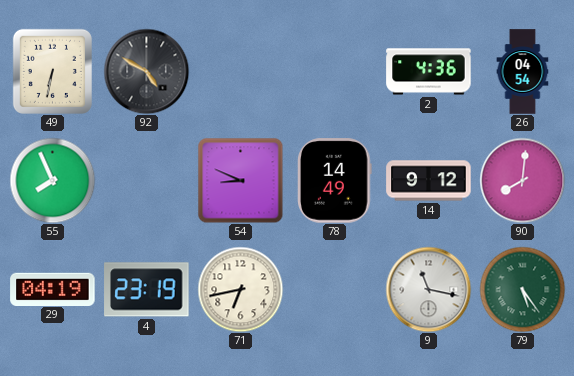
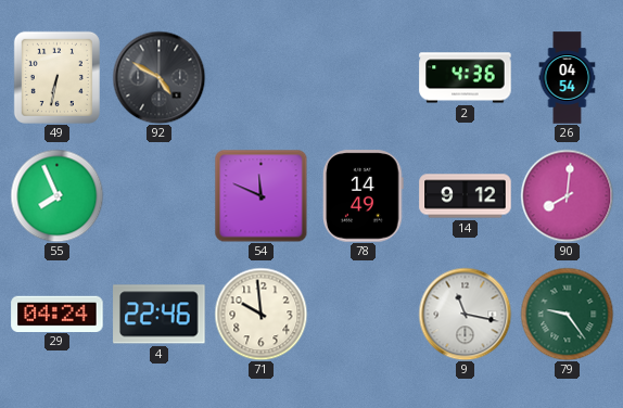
54: 8:49 -> 11:49 (260, 195)
29: 04:19 -> 04:24 (58, 314)
4: 23:19 -> 22:46 (160, 315)
71: 6:43 -> 9:59 (260, 314)
79: 5:24 -> 9:24 (567, 314)
